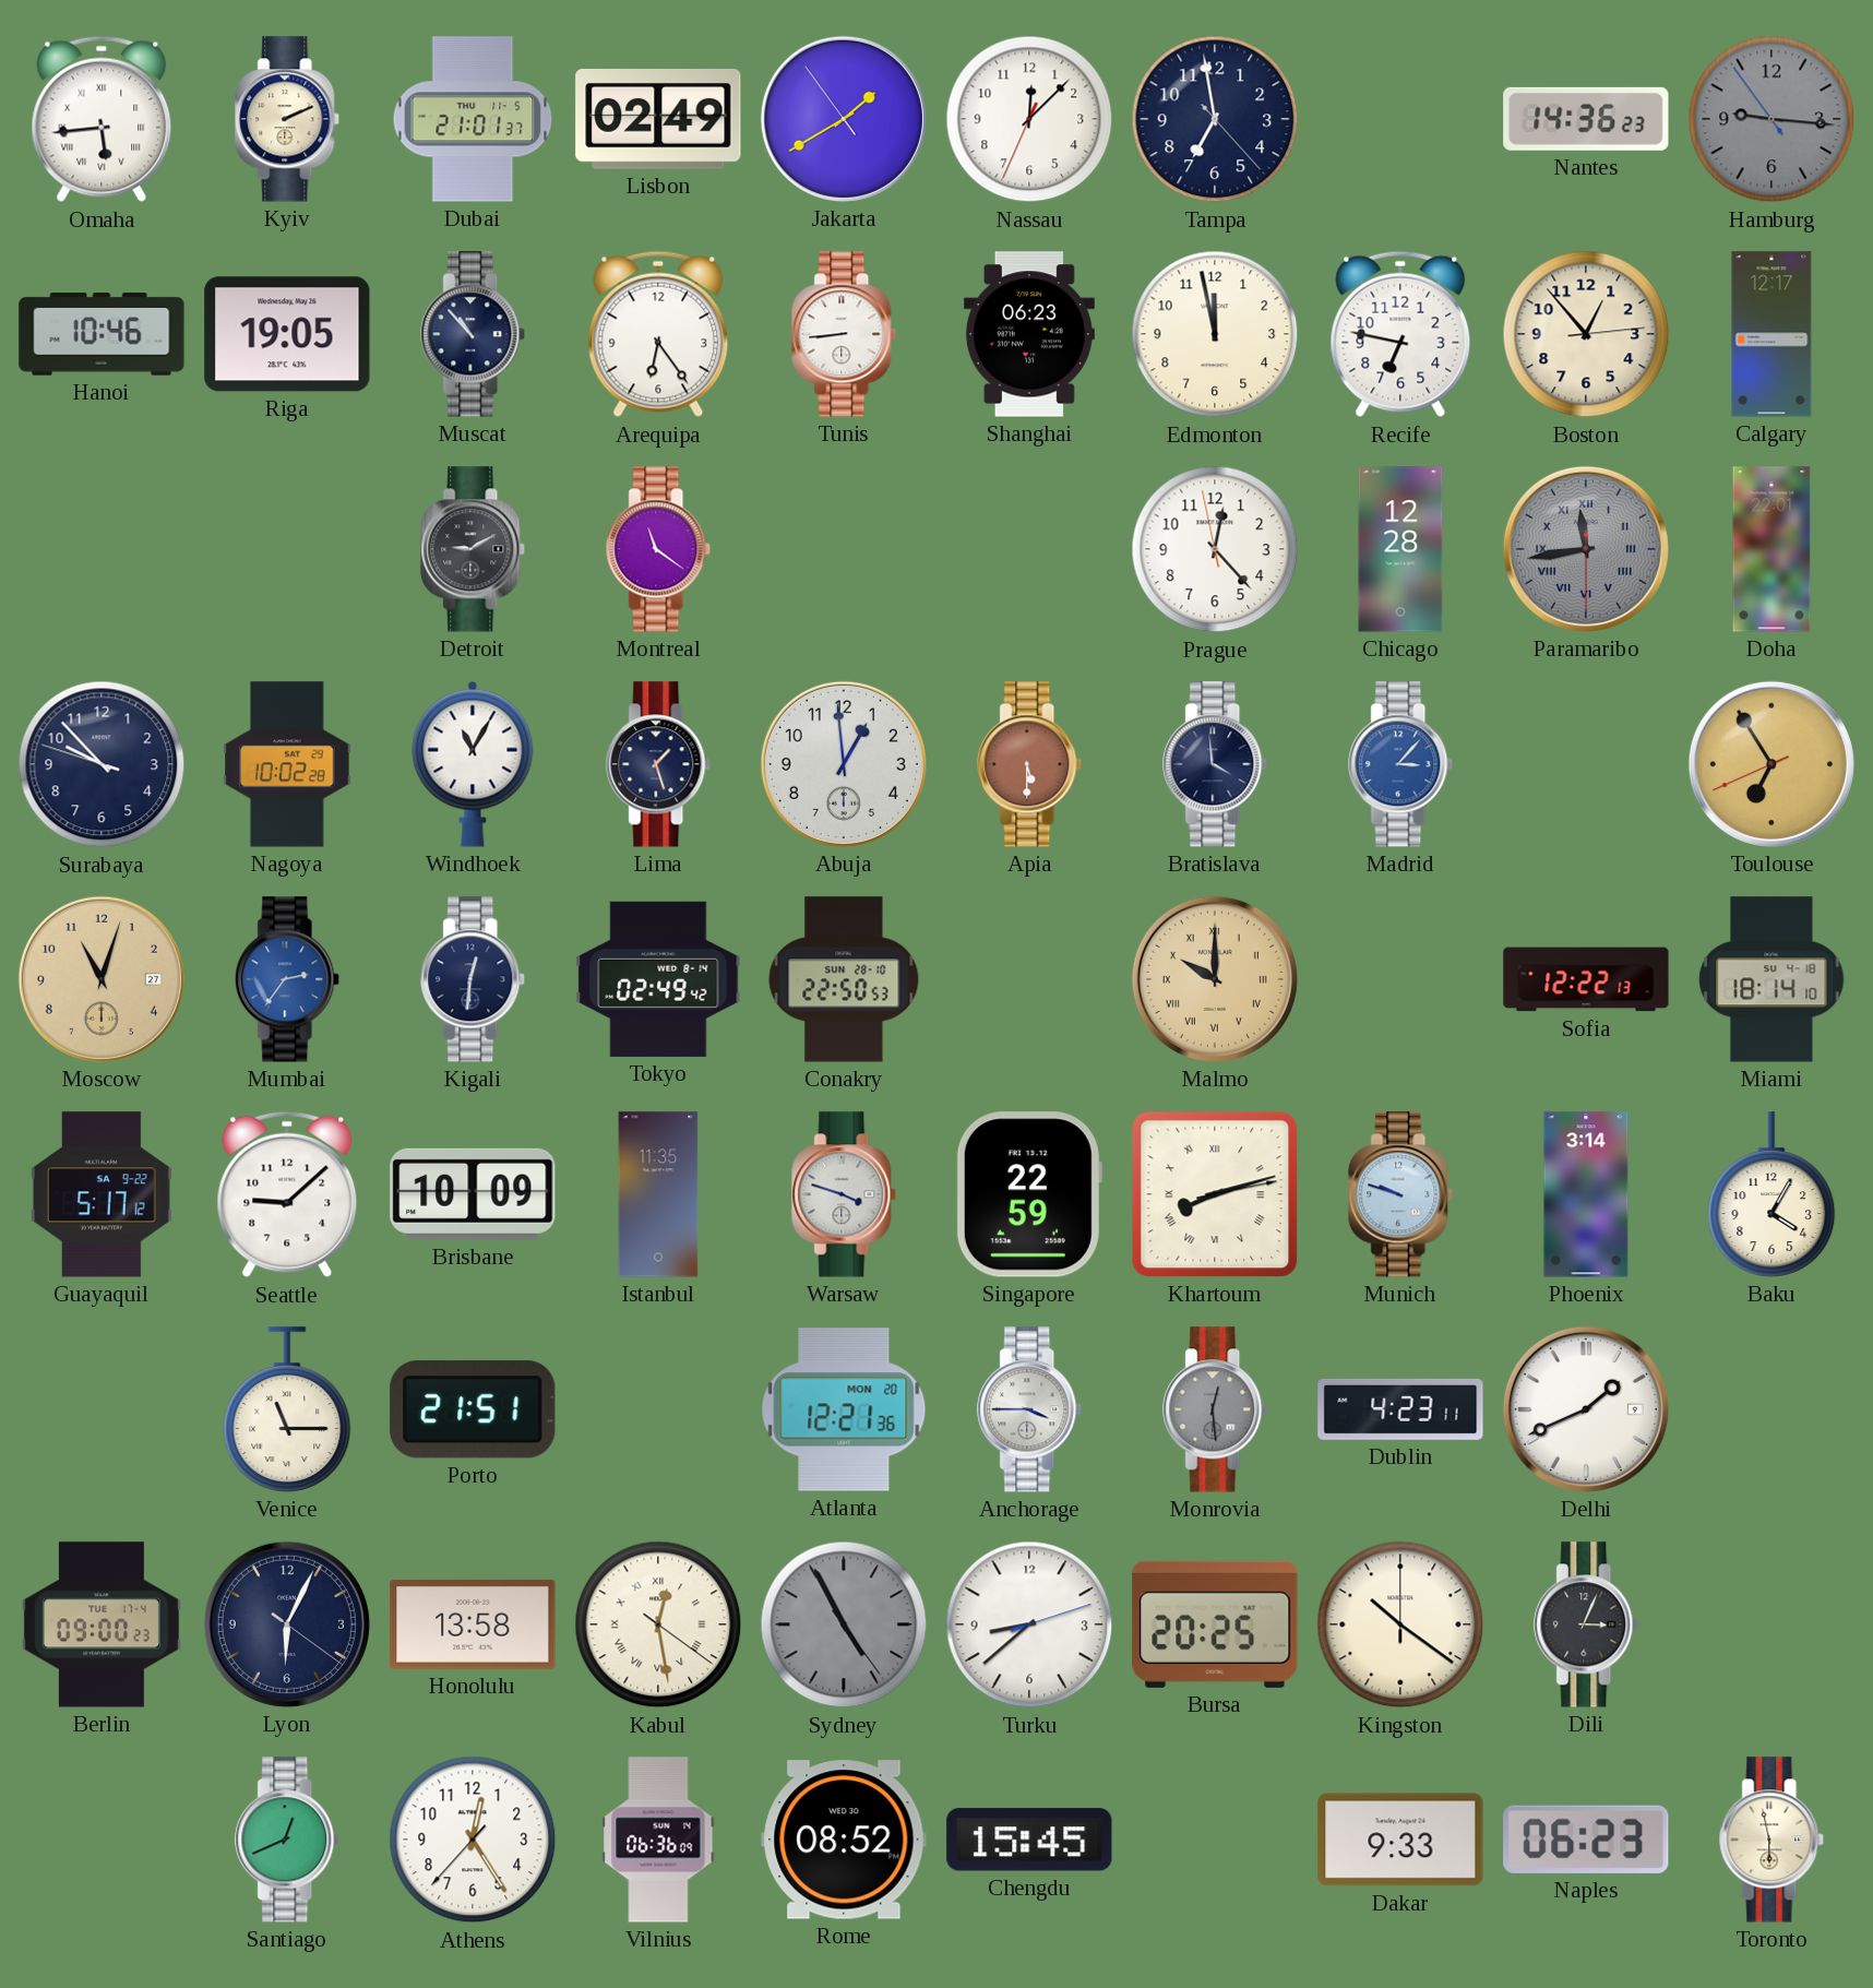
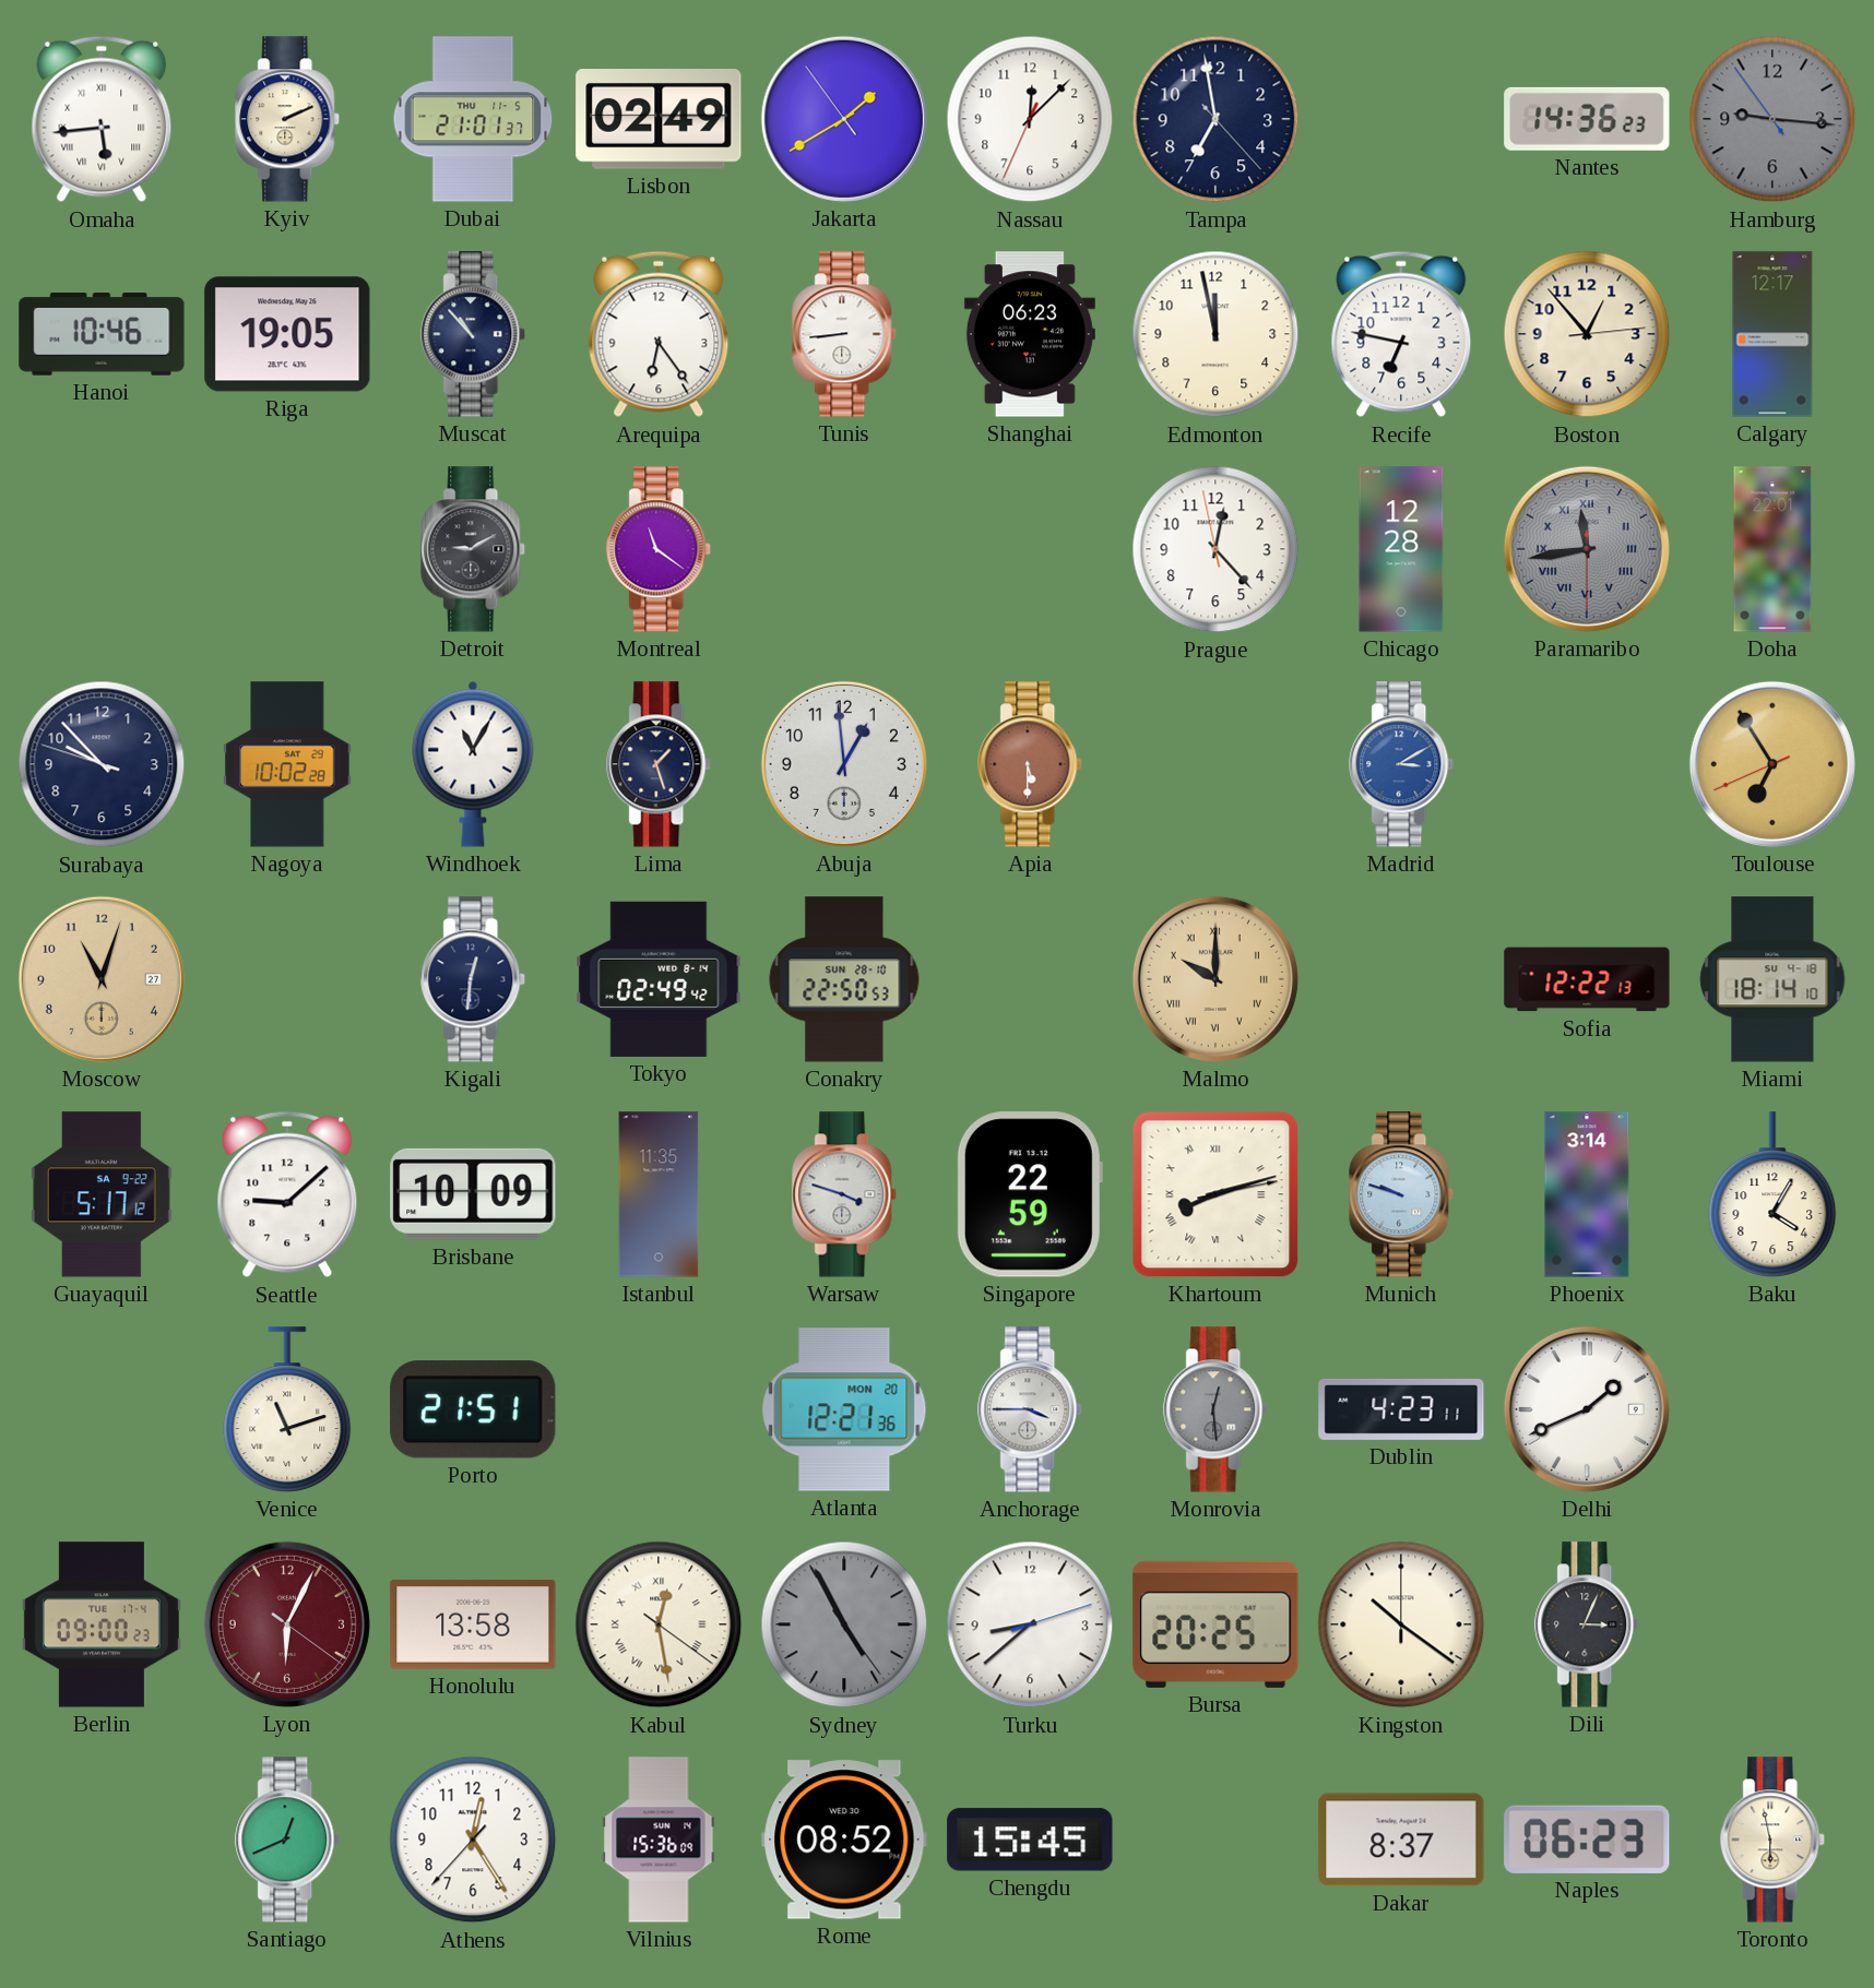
Bratislava: 3:59 -> none (1216, 764)
Madrid: 3:07 -> 3:10 (1402, 764)
Mumbai: 2:36 -> none (288, 979)
Venice: 11:15 -> 11:12 (287, 1409)
Lyon dial: navy -> burgundy (287, 1624)
Vilnius: 06:36 -> 15:36 (659, 1840)
Dakar: 9:33 -> 8:37 (1401, 1840)
